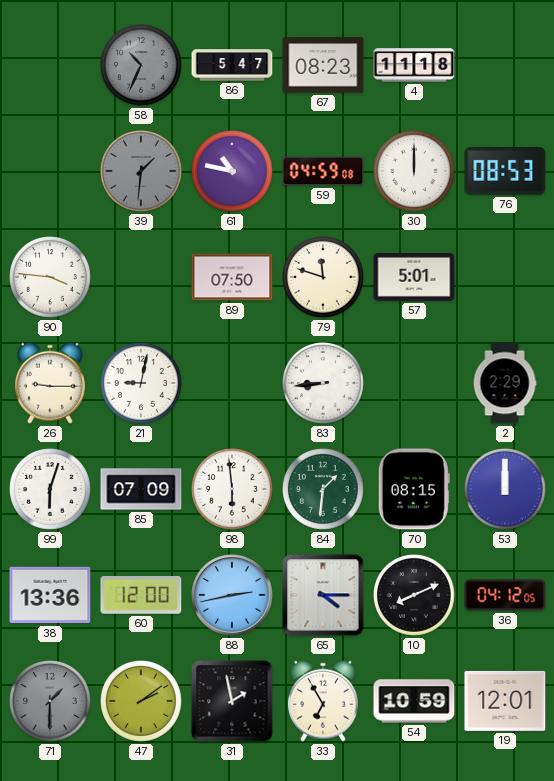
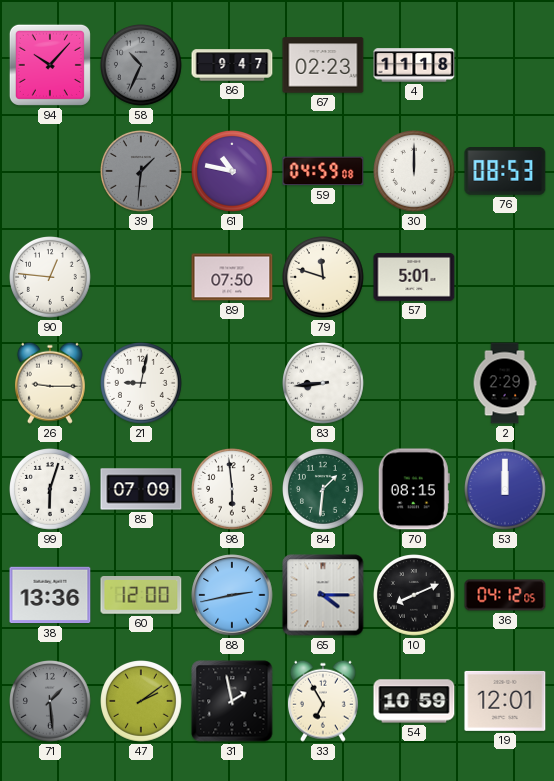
94: none -> 10:07 (50, 65)
86: 5:47 -> 9:47 (232, 65)
67: 08:23 -> 02:23 (323, 65)
90: 3:46 -> 12:46 (51, 278)
71: 1:30 -> 1:29 (51, 702)
